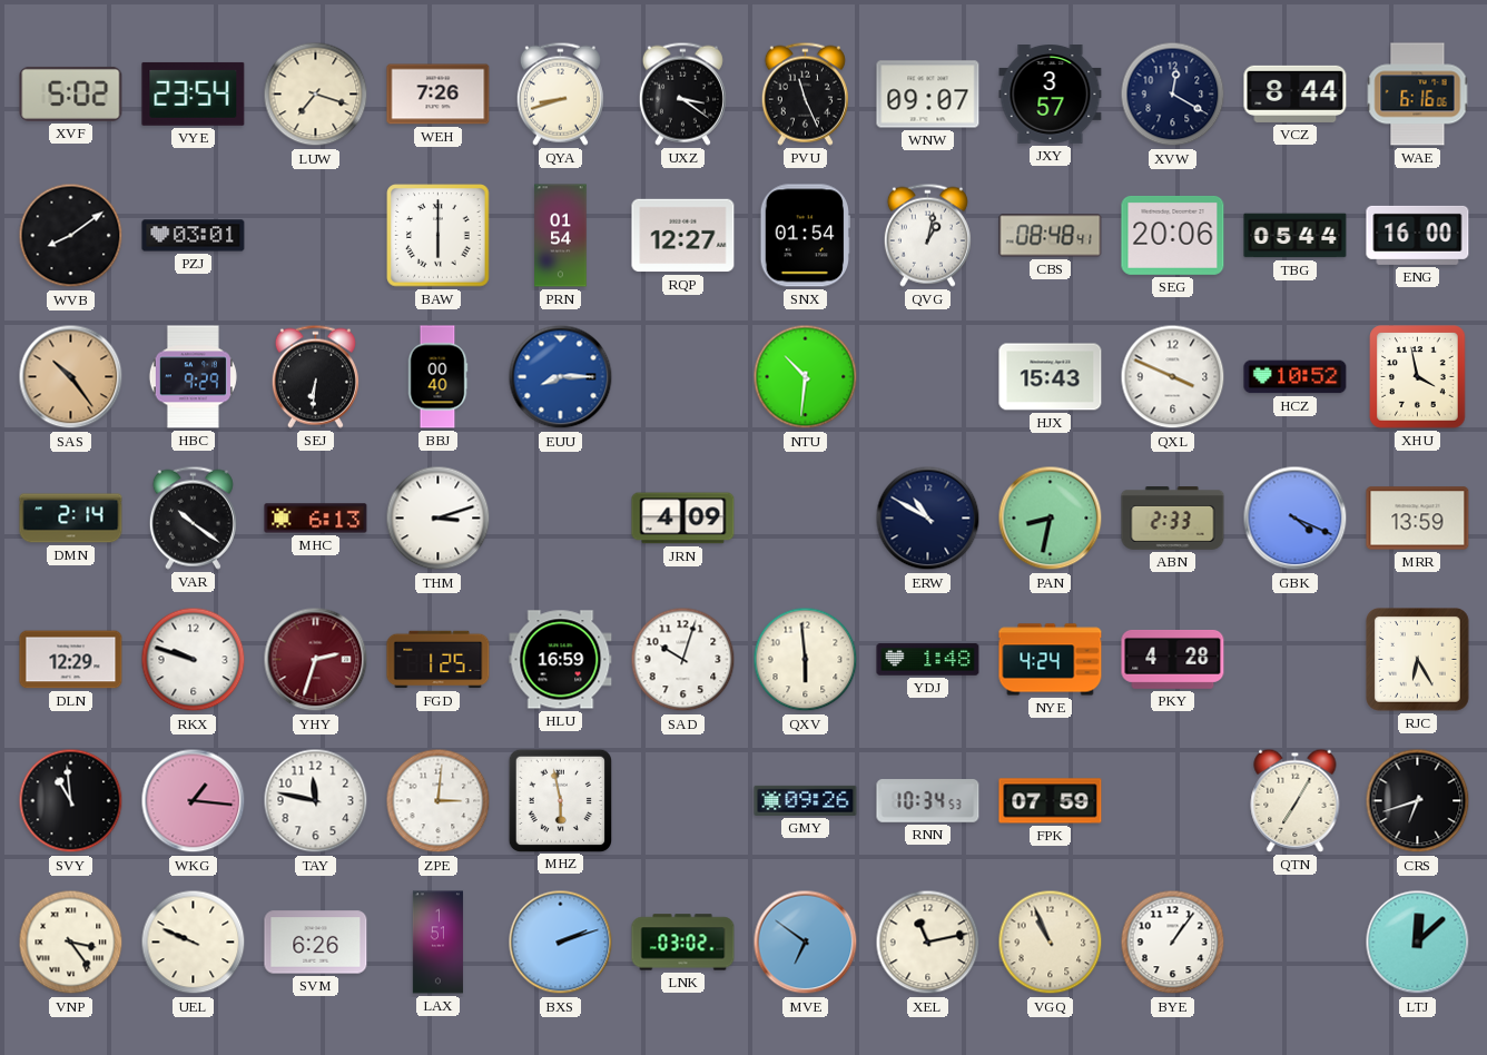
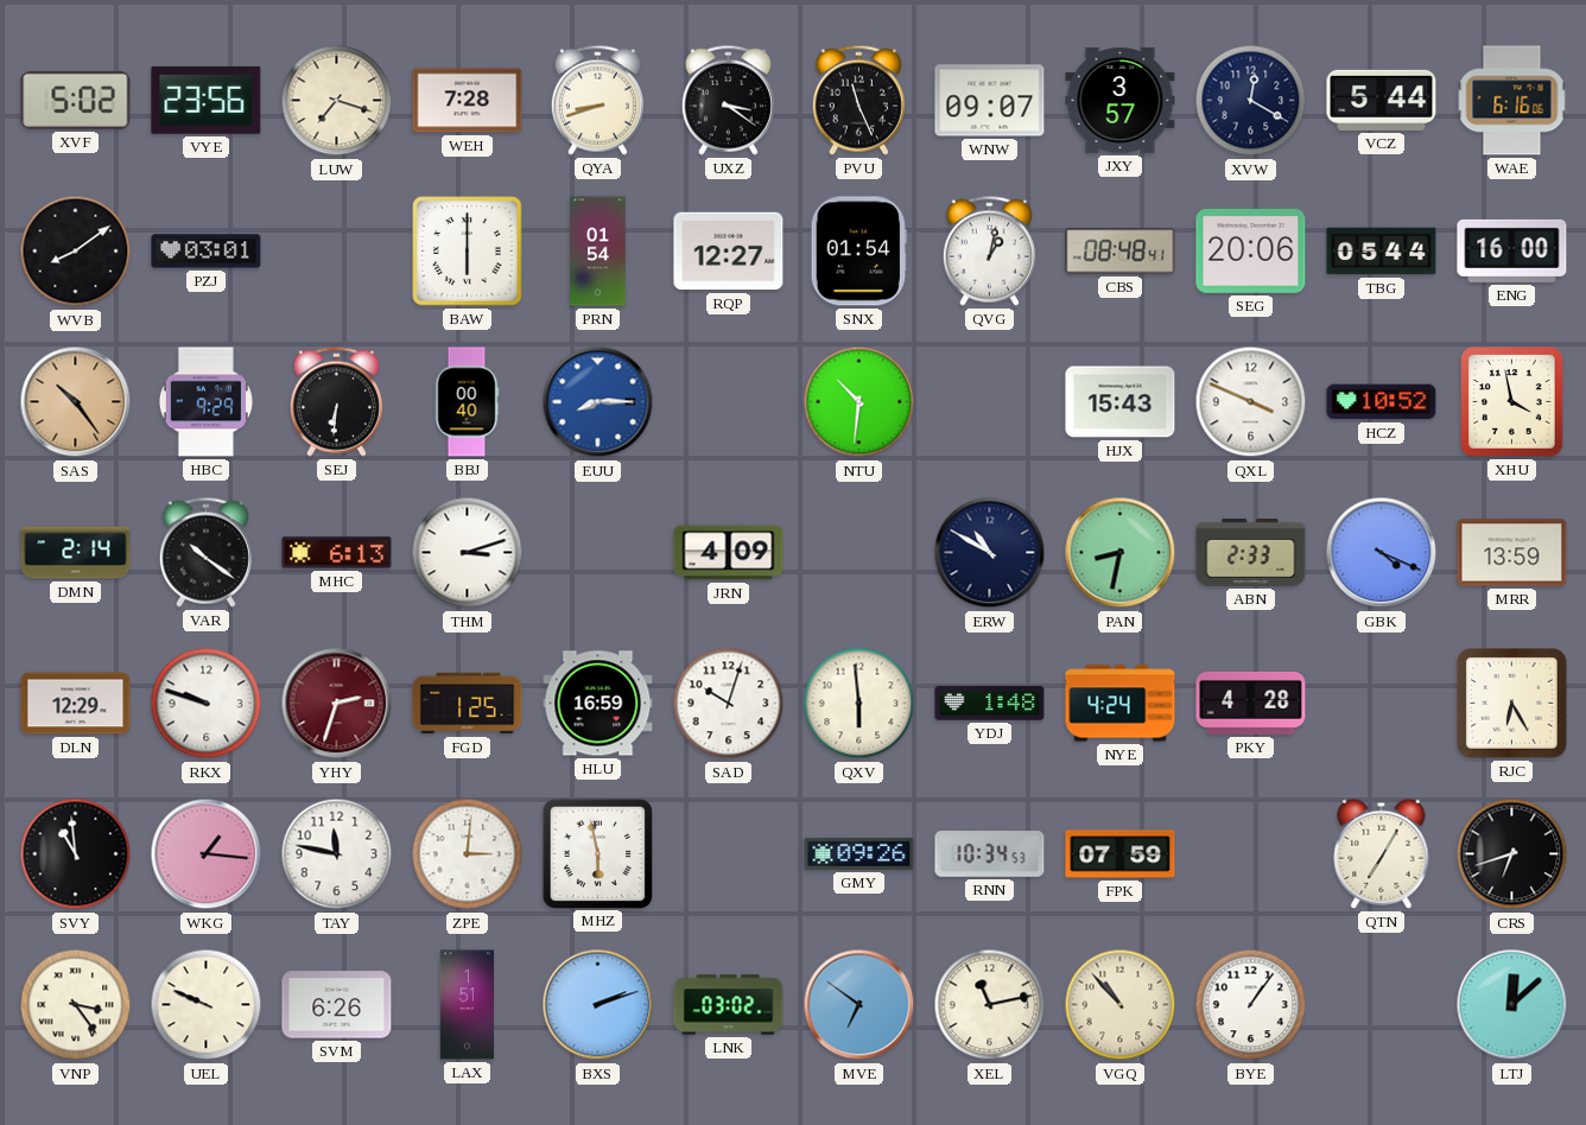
VYE: 23:54 -> 23:56 (207, 100)
WEH: 7:26 -> 7:28 (468, 101)
VCZ: 8:44 -> 5:44 (1382, 100)
VGQ: 10:56 -> 10:53 (1121, 1005)
